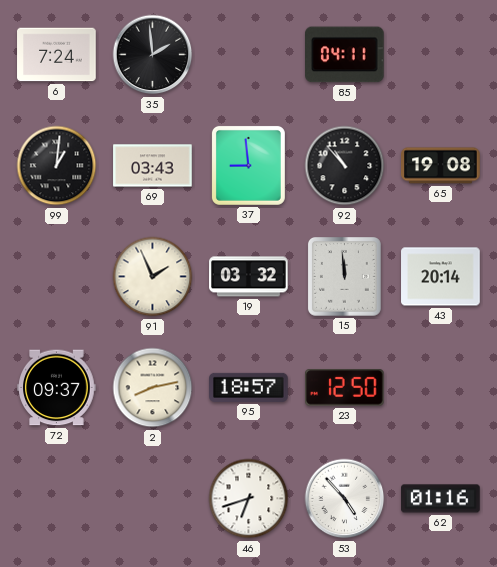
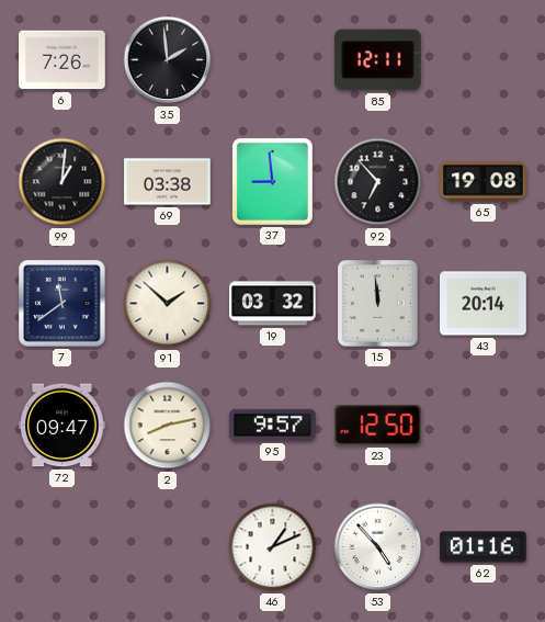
6: 7:24 -> 7:26 (63, 60)
85: 04:11 -> 12:11 (378, 60)
69: 03:43 -> 03:38 (168, 182)
92: 10:53 -> 6:53 (378, 182)
7: none -> 11:39 (63, 304)
91: 1:56 -> 1:52 (168, 304)
72: 09:37 -> 09:47 (63, 426)
95: 18:57 -> 9:57 (273, 425)
46: 6:42 -> 1:11 (273, 547)
